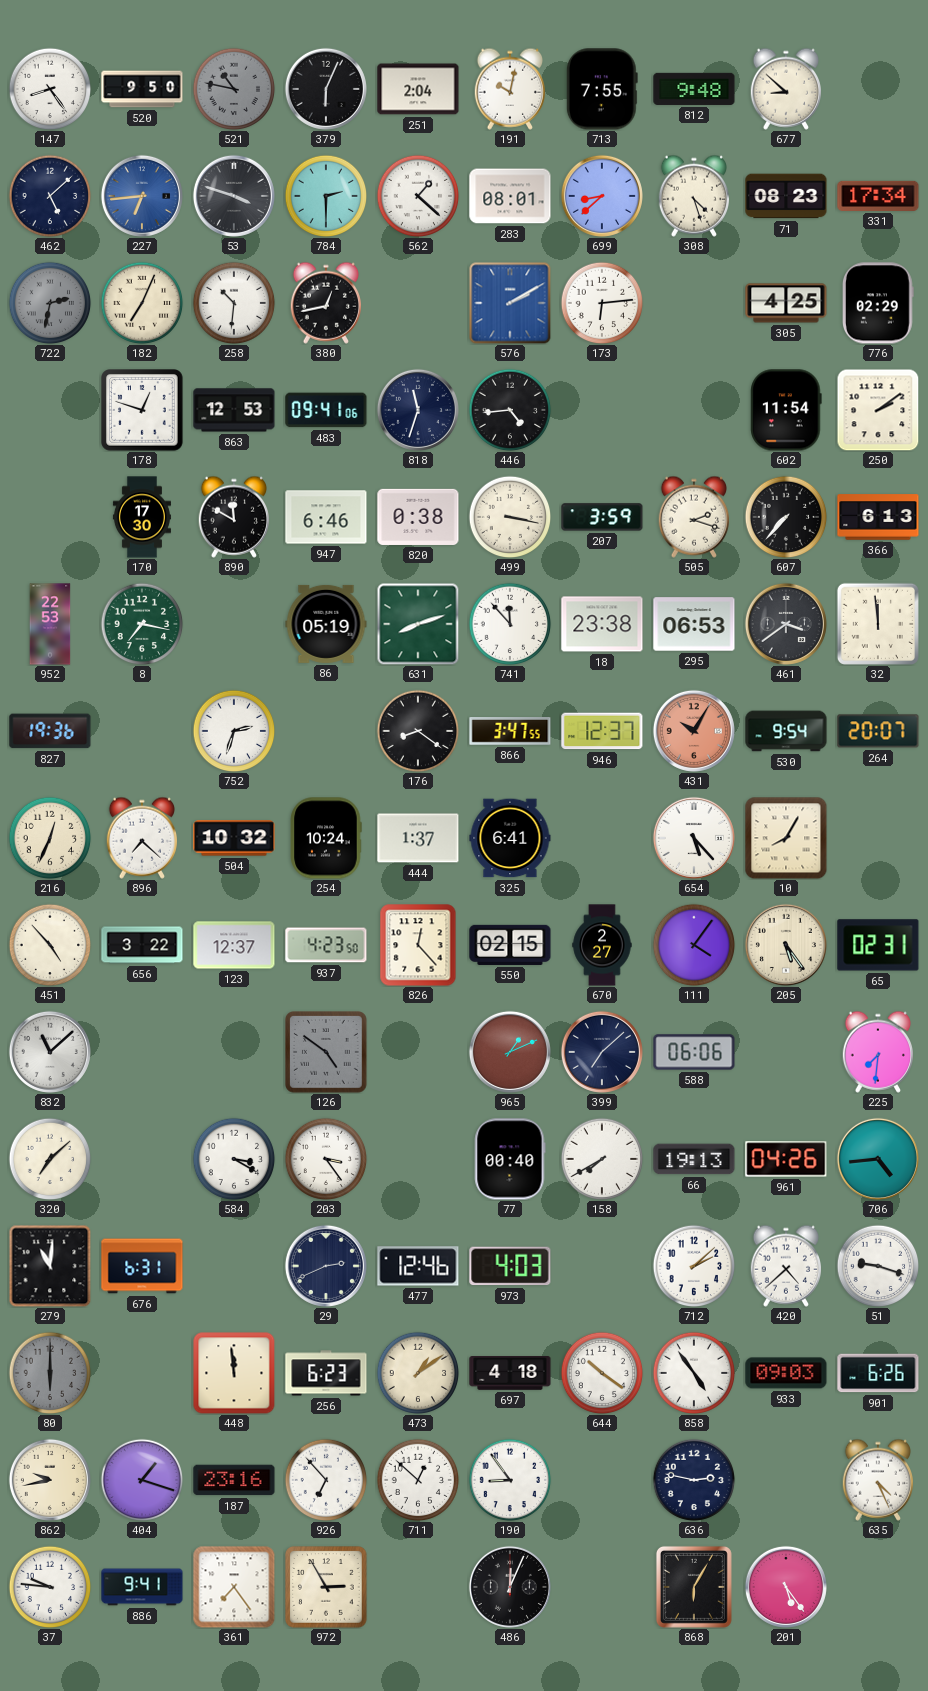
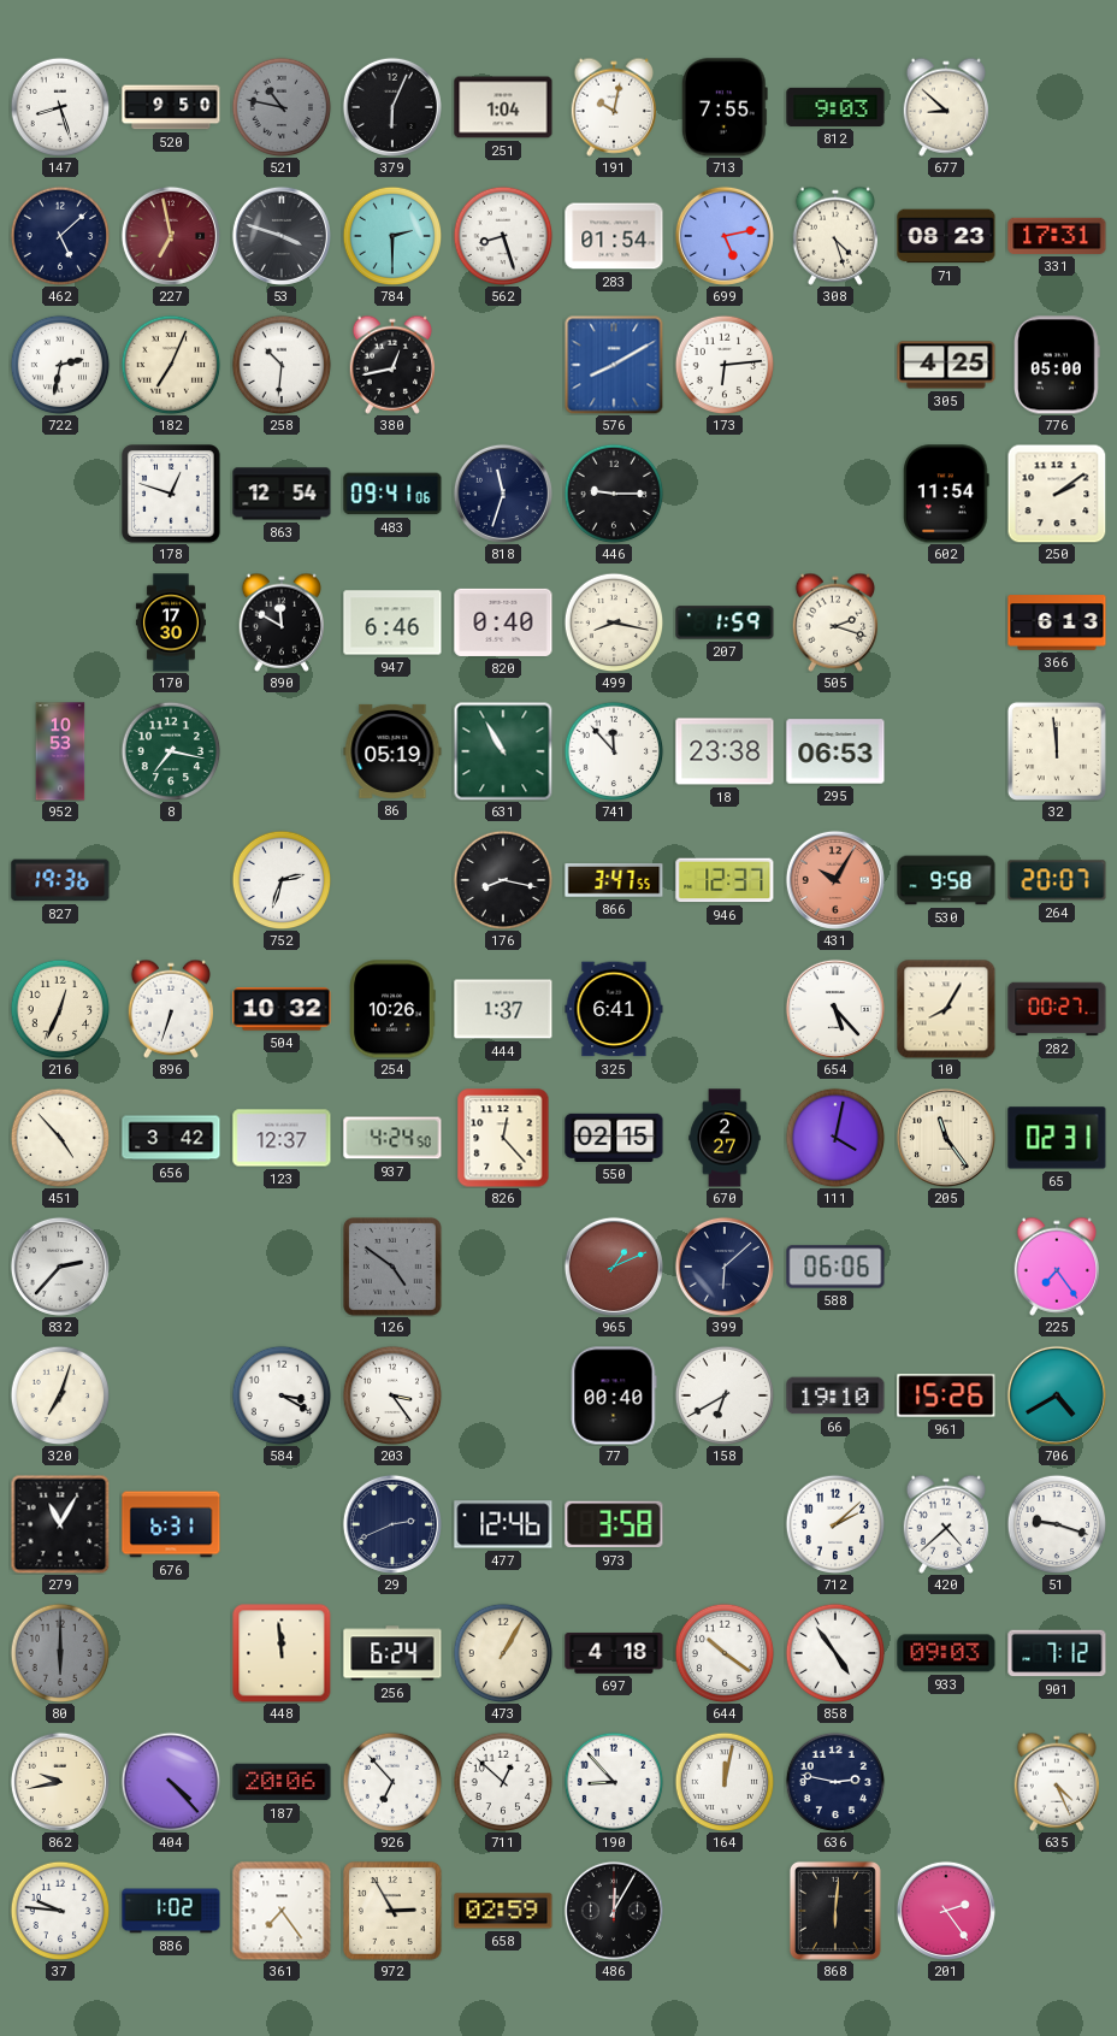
147: 8:24 -> 8:27 (60, 107)
251: 2:04 -> 1:04 (503, 107)
812: 9:48 -> 9:03 (835, 107)
227: 6:44 -> 6:58 (171, 236)
227 dial: blue -> burgundy (171, 236)
562: 1:22 -> 8:27 (503, 236)
283: 08:01 -> 01:54 (614, 236)
699: 8:38 -> 5:13 (725, 236)
331: 17:34 -> 17:31 (1057, 236)
722 dial: grey -> white (60, 365)
576: 2:10 -> 8:10 (614, 365)
776: 02:29 -> 05:00 (1058, 365)
863: 12:53 -> 12:54 (282, 494)
446: 4:44 -> 9:15 (614, 494)
820: 0:38 -> 0:40 (503, 622)
499: 3:17 -> 8:17 (614, 622)
207: 3:59 -> 1:59 (725, 622)
607: 7:37 -> none (786, 517)
952: 22:53 -> 10:53 (60, 751)
631: 8:12 -> 10:55 (503, 751)
461: 3:39 -> none (786, 624)
176: 8:21 -> 8:17 (503, 880)
530: 9:54 -> 9:58 (946, 880)
896: 7:22 -> 6:33 (170, 1009)
254: 10:24 -> 10:26 (392, 1009)
282: none -> 00:27 (1057, 1009)
656: 3:22 -> 3:42 (171, 1138)
937: 4:23 -> 4:24 (392, 1138)
111: 4:06 -> 4:02 (835, 1138)
205: 5:24 -> 11:24 (946, 1138)
832: 11:08 -> 2:37 (60, 1267)
399: 7:08 -> 6:08 (725, 1267)
225: 7:31 -> 7:24 (1056, 1267)
320: 7:08 -> 7:03 (60, 1395)
158: 7:40 -> 6:40 (725, 1395)
66: 19:13 -> 19:10 (835, 1395)
961: 04:26 -> 15:26 (946, 1395)
706: 4:44 -> 4:40 (1057, 1395)
279: 11:01 -> 11:05 (60, 1524)
973: 4:03 -> 3:58 (614, 1524)
256: 6:23 -> 6:24 (392, 1653)
473: 1:09 -> 1:05 (503, 1653)
901: 6:26 -> 7:12 (1057, 1653)
404: 1:18 -> 4:23 (171, 1782)
187: 23:16 -> 20:06 (282, 1782)
190: 8:54 -> 8:53 (614, 1782)
164: none -> 12:02 (725, 1782)
886: 9:41 -> 1:02 (171, 1911)
658: none -> 02:59 (503, 1911)
486: 12:04 -> 12:05 (614, 1911)
868: 6:05 -> 6:01 (835, 1911)
201: 5:24 -> 2:24 (946, 1911)
